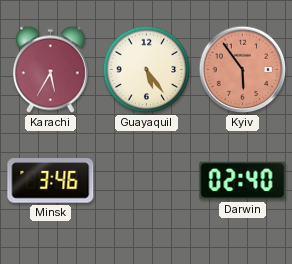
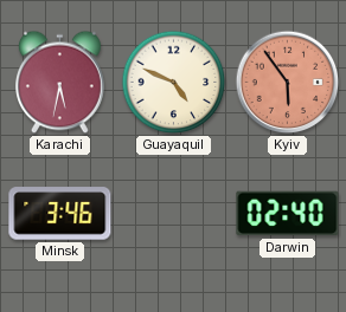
Karachi: 5:35 -> 5:32 (60, 83)
Guayaquil: 5:24 -> 4:49 (174, 83)
